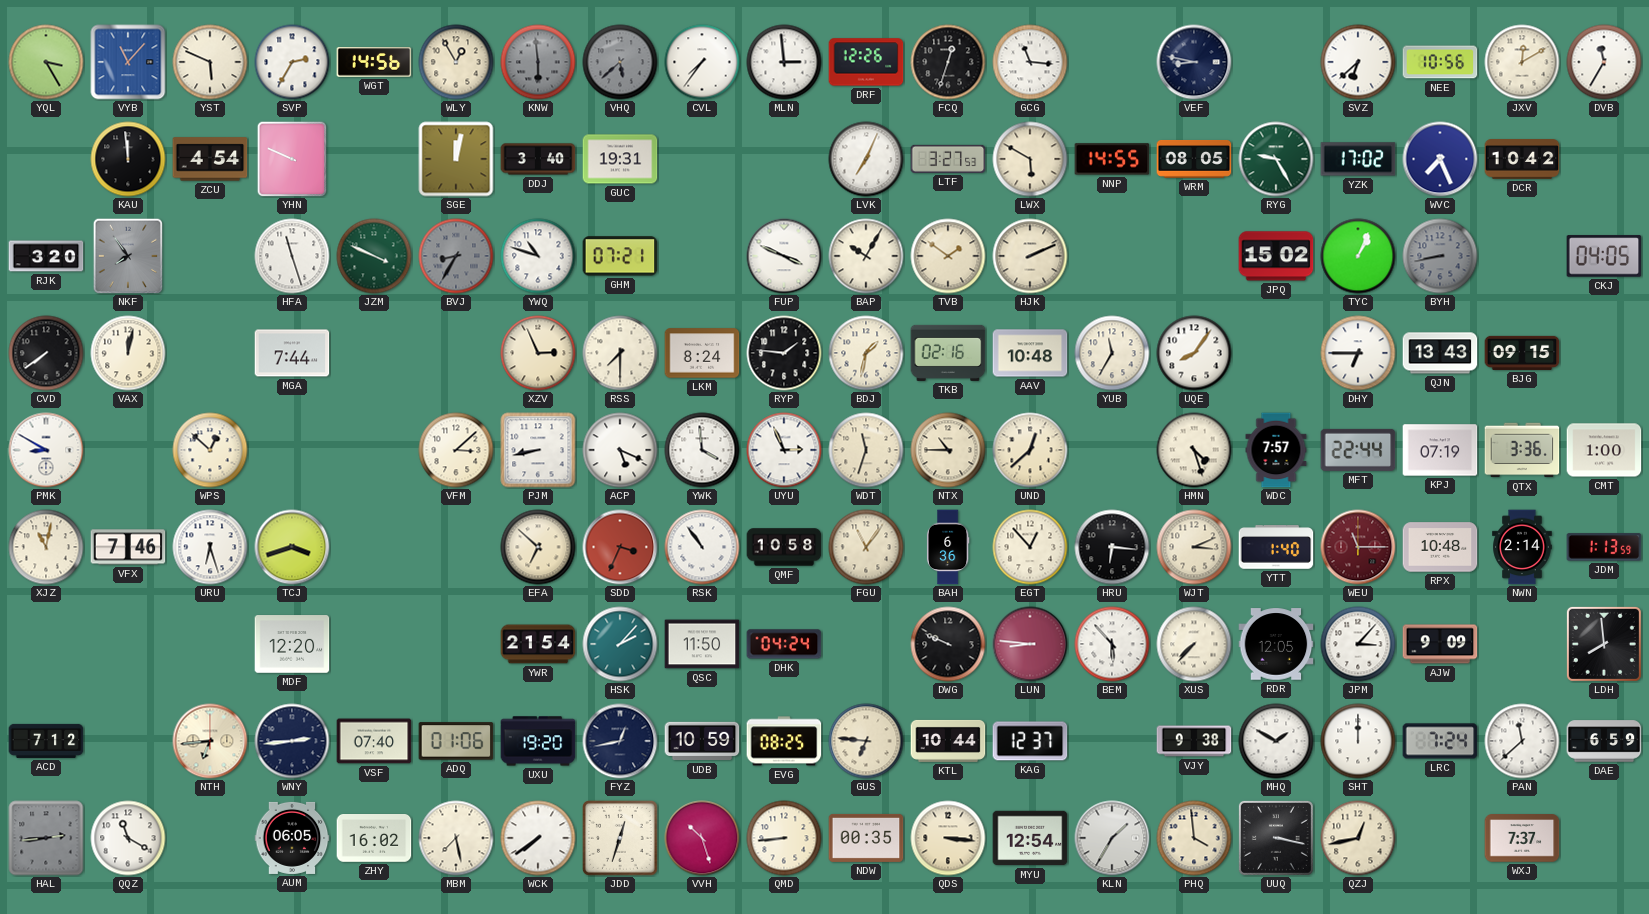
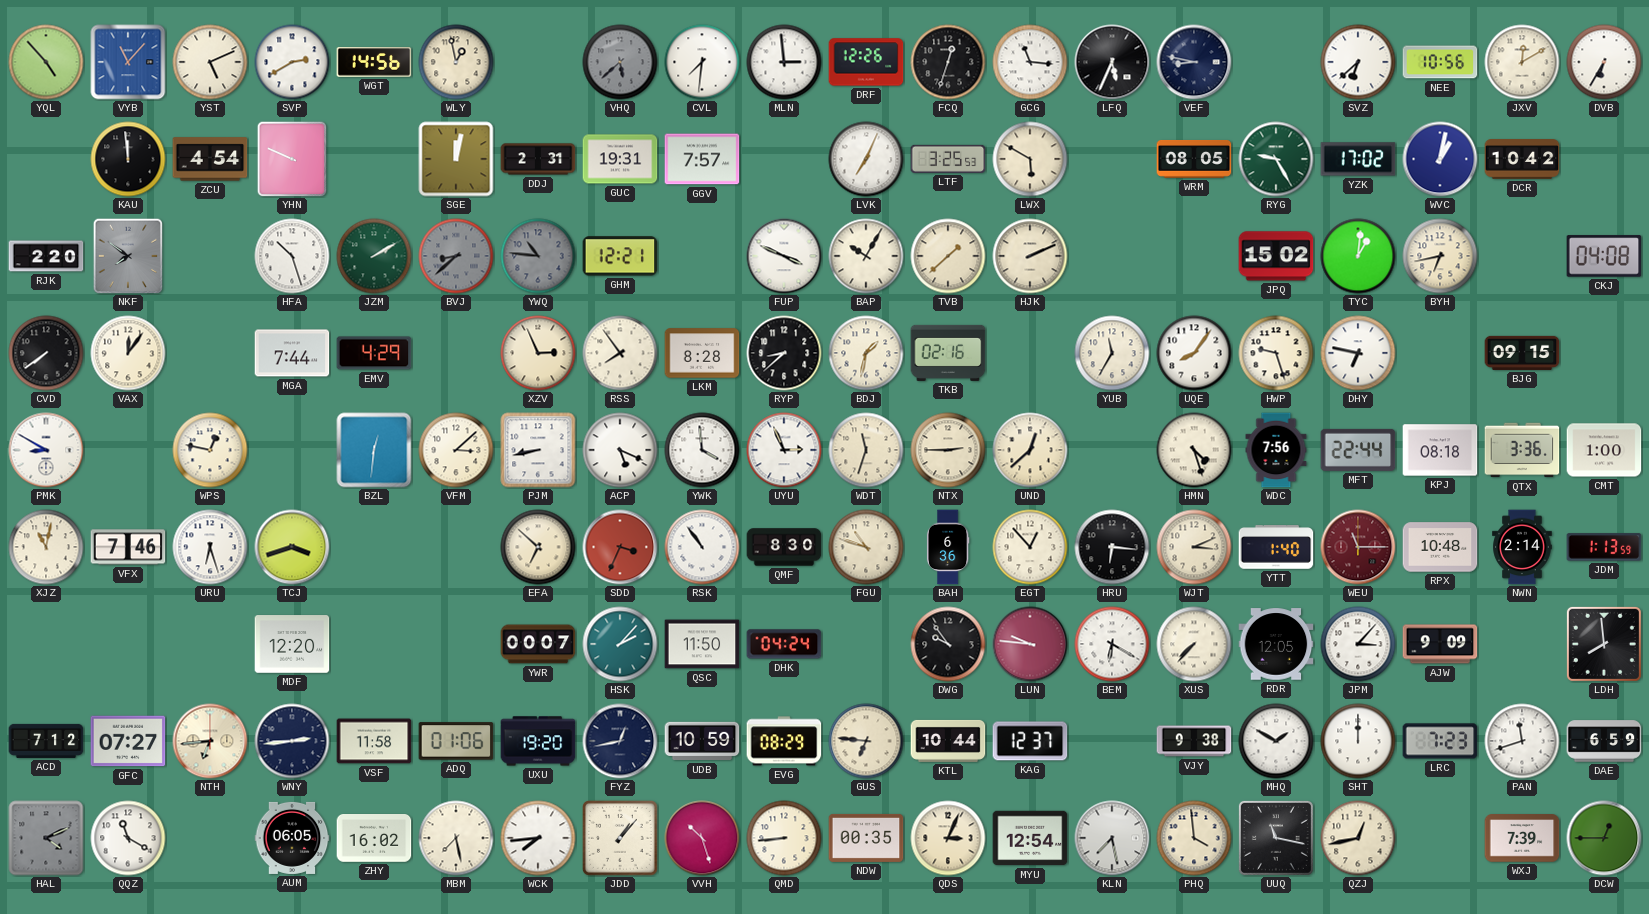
YQL: 3:25 -> 4:53 (46, 62)
YST: 5:49 -> 5:11 (210, 62)
SVP: 2:35 -> 2:40 (292, 62)
WLY: 12:55 -> 12:58 (456, 62)
KNW: 5:59 -> none (538, 62)
CVL: 7:36 -> 7:31 (702, 62)
LFQ: none -> 5:34 (1112, 62)
DVB: 11:35 -> 6:35 (1604, 62)
DDJ: 3:40 -> 2:31 (538, 159)
GGV: none -> 7:57 (702, 159)
LTF: 3:27 -> 3:25 (948, 159)
NNP: 14:55 -> none (1112, 159)
WVC: 7:26 -> 1:02 (1440, 159)
RJK: 3:20 -> 2:20 (46, 256)
NKF: 7:54 -> 7:51 (128, 256)
HFA: 11:27 -> 10:27 (292, 256)
JZM: 3:49 -> 2:10 (374, 256)
BVJ: 8:35 -> 8:38 (456, 256)
YWQ: 10:48 -> 10:46 (538, 256)
YWQ dial: white -> grey (538, 256)
GHM: 07:21 -> 12:21 (620, 256)
TVB: 1:51 -> 1:38 (948, 256)
TYC: 1:04 -> 1:01 (1358, 256)
BYH: 8:43 -> 6:43 (1440, 256)
BYH dial: grey -> cream (1440, 256)
CKJ: 04:05 -> 04:08 (1604, 256)
VAX: 12:02 -> 12:06 (128, 353)
EMV: none -> 4:29 (374, 353)
RSS: 7:30 -> 7:54 (620, 353)
LKM: 8:24 -> 8:28 (702, 353)
RYP: 1:46 -> 8:38 (784, 353)
AAV: 10:48 -> none (1030, 353)
HWP: none -> 9:27 (1276, 353)
DHY: 6:45 -> 6:47 (1358, 353)
QJN: 13:43 -> none (1440, 353)
WPS: 12:52 -> 12:47 (210, 450)
BZL: none -> 12:31 (374, 450)
NTX: 10:45 -> 2:45 (948, 450)
WDC: 7:57 -> 7:56 (1276, 450)
KPJ: 07:19 -> 08:18 (1440, 450)
QMF: 10:58 -> 8:30 (784, 547)
FGU: 11:06 -> 10:48 (866, 547)
YWR: 21:54 -> 00:07 (538, 644)
DWG: 9:49 -> 9:54 (948, 644)
LUN: 8:46 -> 9:46 (1030, 644)
BEM: 5:53 -> 6:20 (1112, 644)
GFC: none -> 07:27 (128, 741)
VSF: 07:40 -> 11:58 (374, 741)
EVG: 08:25 -> 08:29 (784, 741)
LRC: 7:24 -> 7:23 (1440, 741)
PAN: 11:38 -> 11:42 (1522, 741)
HAL: 2:44 -> 4:11 (46, 838)
WCK: 7:39 -> 7:44 (538, 838)
JDD: 12:33 -> 1:07 (620, 838)
QDS: 3:16 -> 3:04 (948, 838)
KLN: 1:35 -> 7:28 (1112, 838)
UUQ: 3:17 -> 11:17 (1276, 838)
WXJ: 7:37 -> 7:39 (1522, 838)
DCW: none -> 12:45 (1604, 838)
